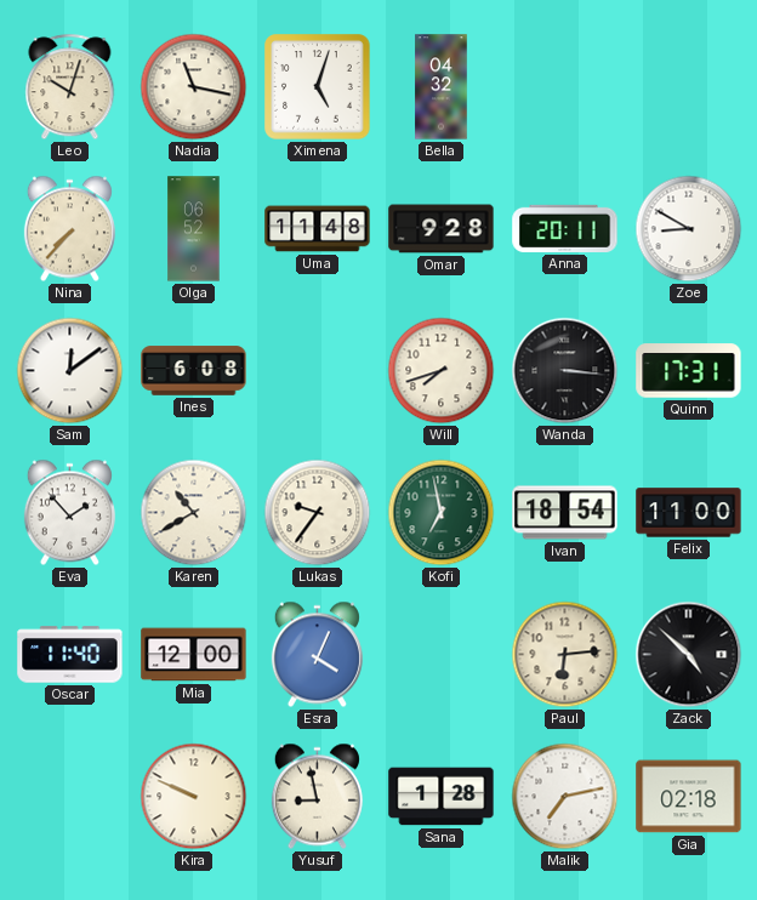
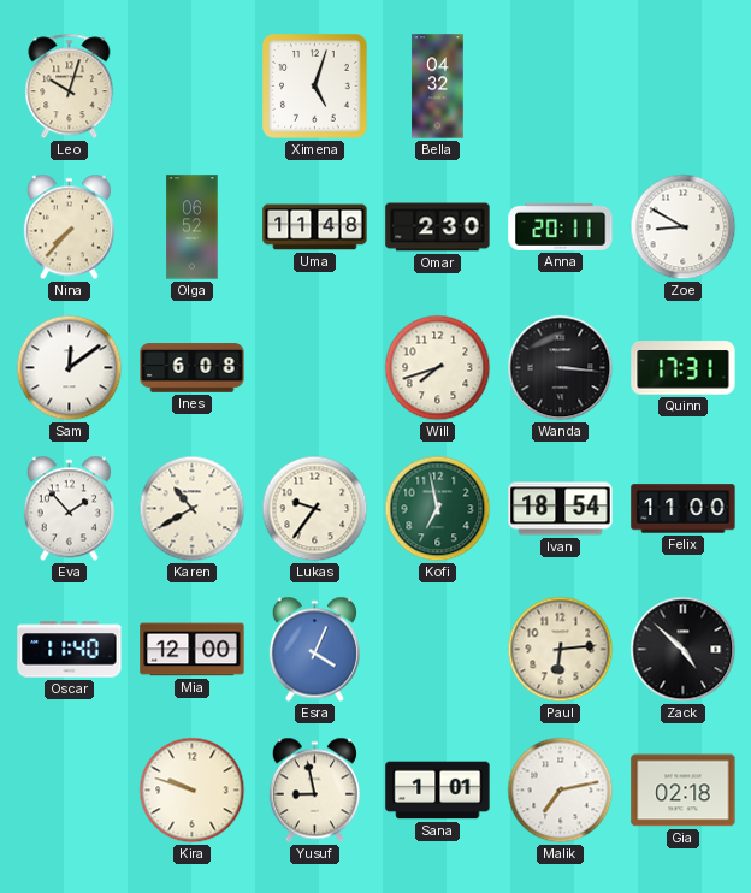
Nadia: 11:17 -> none (194, 87)
Omar: 9:28 -> 2:30 (438, 227)
Kira: 9:49 -> 9:48 (193, 791)
Sana: 1:28 -> 1:01 (438, 791)
